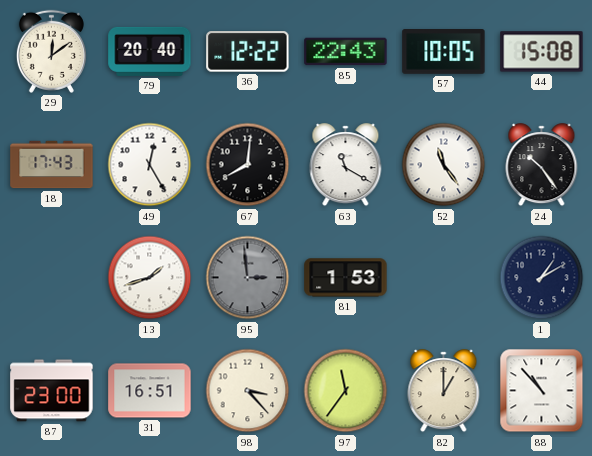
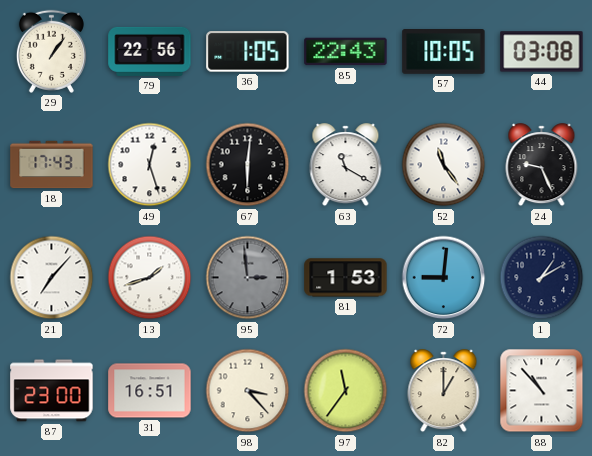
29: 12:09 -> 1:06 (51, 51)
79: 20:40 -> 22:56 (150, 51)
36: 12:22 -> 1:05 (248, 52)
44: 15:08 -> 03:08 (542, 52)
49: 12:25 -> 12:27 (150, 165)
67: 8:01 -> 6:01 (248, 165)
24: 10:24 -> 9:26 (542, 165)
21: none -> 7:07 (52, 278)
72: none -> 9:01 (444, 278)
